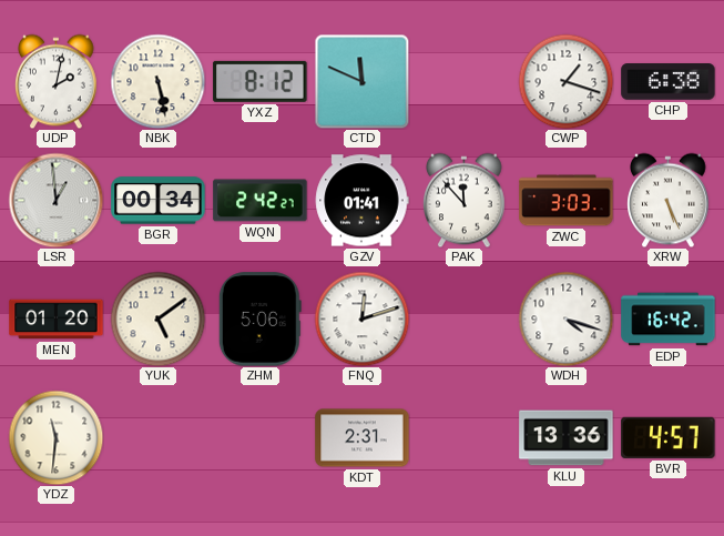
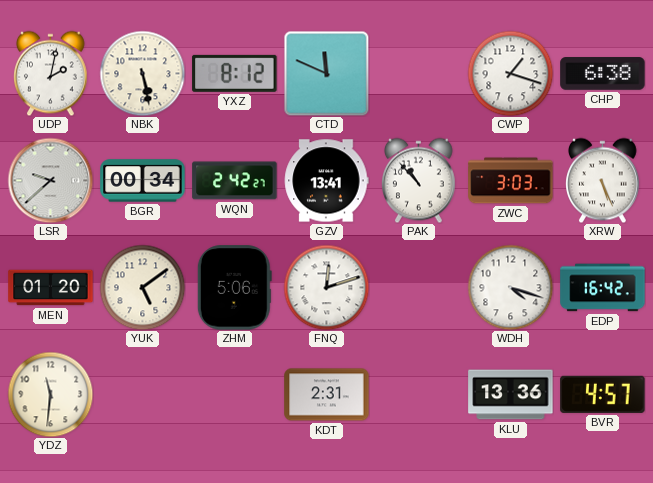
LSR: 12:59 -> 9:38 (50, 180)
GZV: 01:41 -> 13:41 (326, 181)
PAK: 11:53 -> 10:53 (419, 180)
